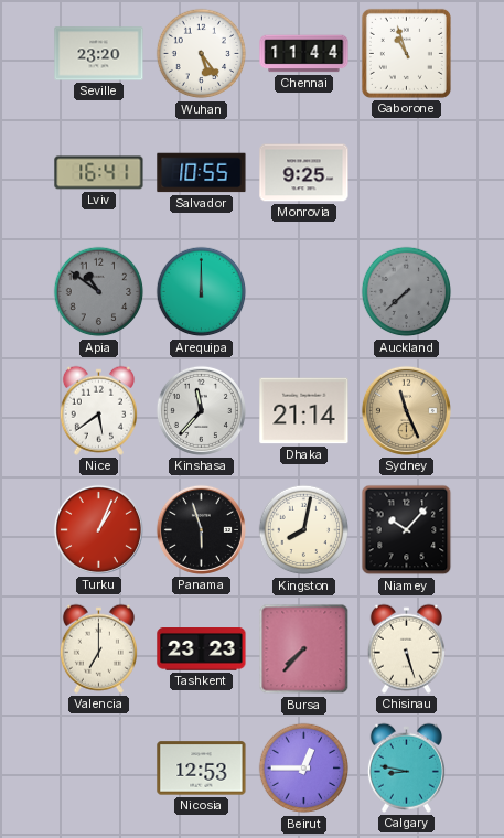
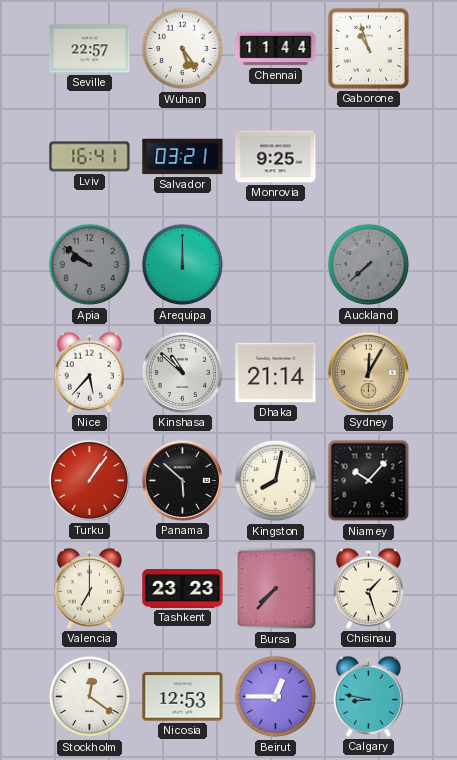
Seville: 23:20 -> 22:57 (90, 49)
Salvador: 10:55 -> 03:21 (183, 157)
Apia: 10:51 -> 9:51 (90, 265)
Nice: 5:39 -> 5:37 (89, 372)
Kinshasa: 11:37 -> 10:52 (182, 372)
Sydney: 11:26 -> 12:05 (368, 372)
Turku: 1:04 -> 1:06 (89, 480)
Panama: 5:57 -> 5:52 (182, 480)
Chisinau: 5:27 -> 1:27 (368, 588)
Stockholm: none -> 12:21 (90, 697)
